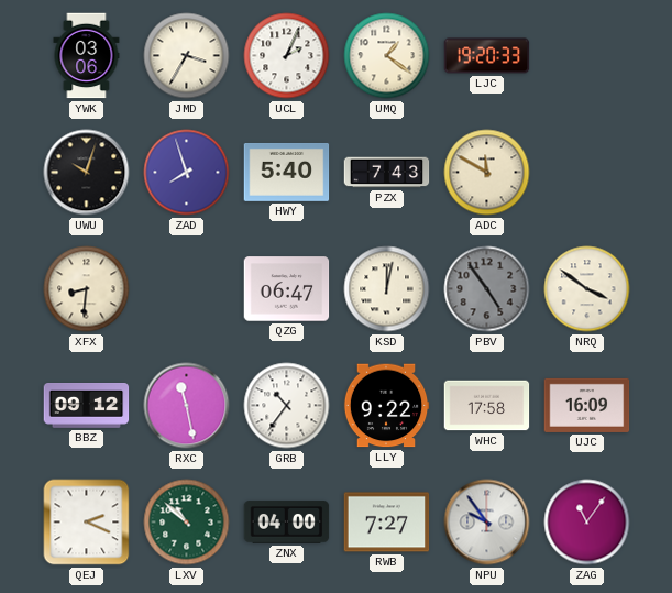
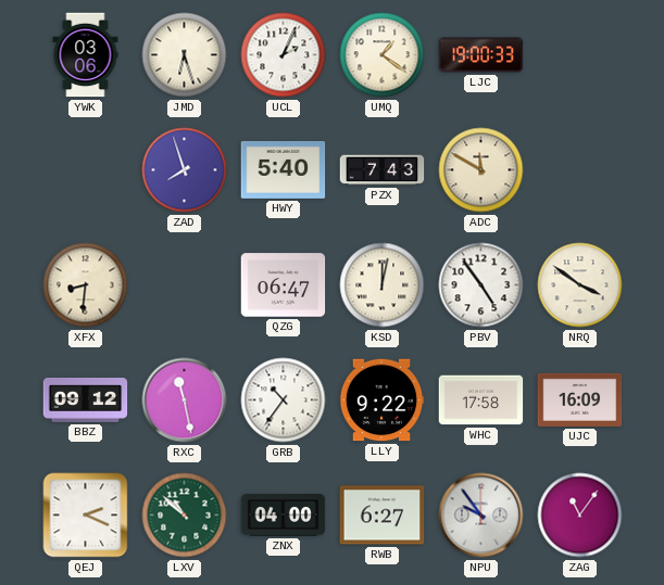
JMD: 3:35 -> 6:27 (185, 55)
LJC: 19:20 -> 19:00 (481, 55)
UWU: 10:03 -> none (87, 173)
PBV dial: grey -> white (481, 285)
RWB: 7:27 -> 6:27 (383, 516)
